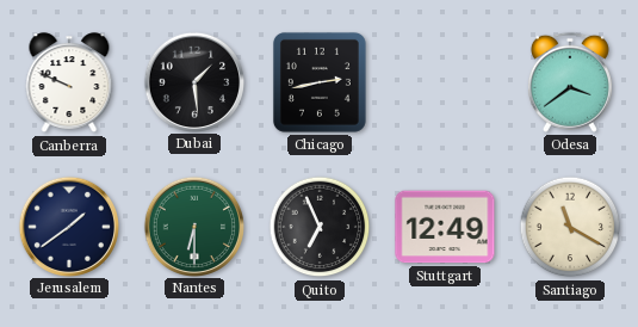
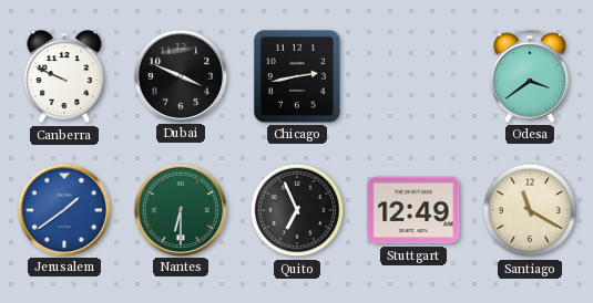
Dubai: 1:29 -> 3:49 (180, 75)
Jerusalem dial: navy -> blue (63, 209)
